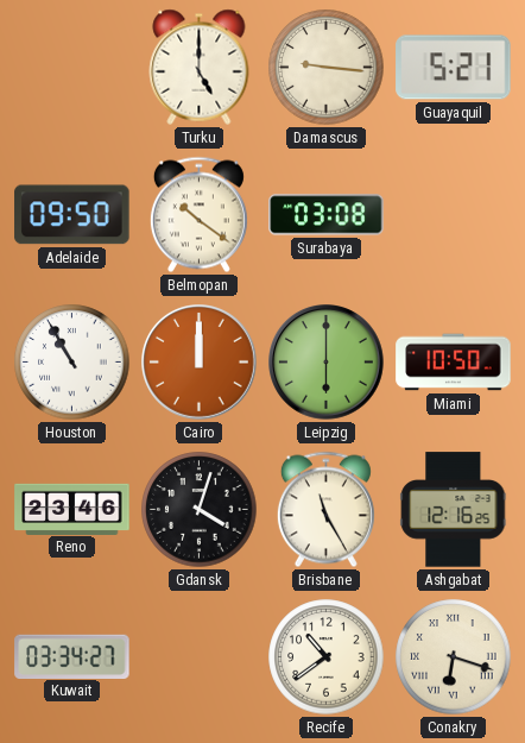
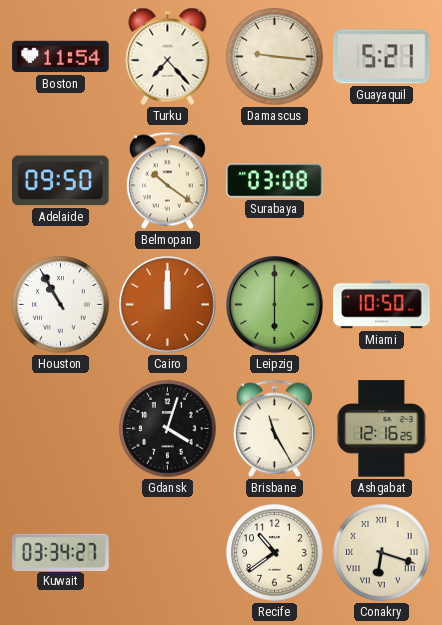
Boston: none -> 11:54 (61, 57)
Turku: 5:00 -> 7:23 (168, 56)
Reno: 23:46 -> none (72, 509)
